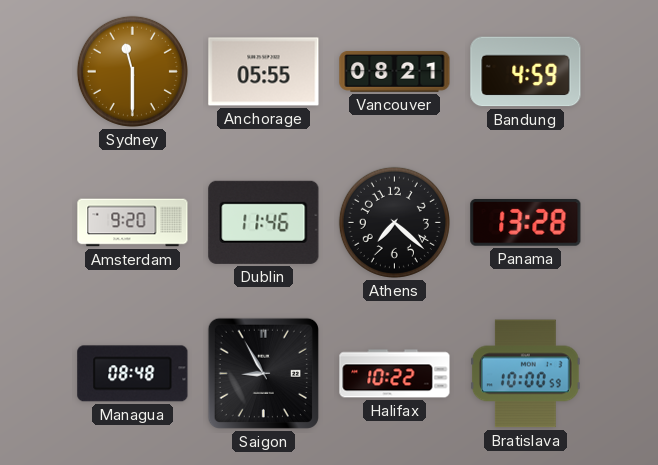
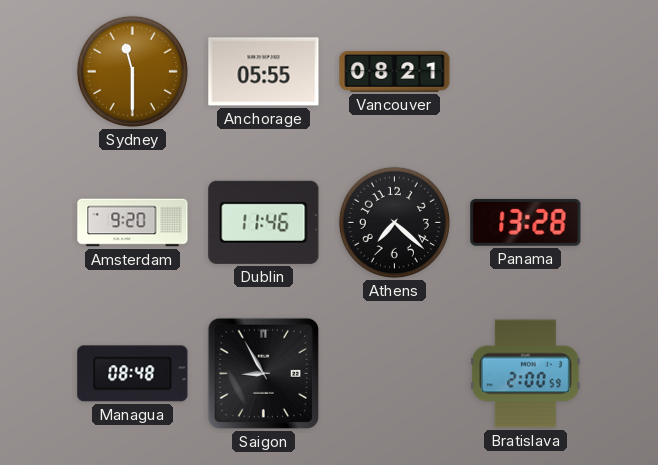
Bandung: 4:59 -> none (526, 72)
Halifax: 10:22 -> none (395, 374)
Bratislava: 10:00 -> 2:00 (526, 374)
